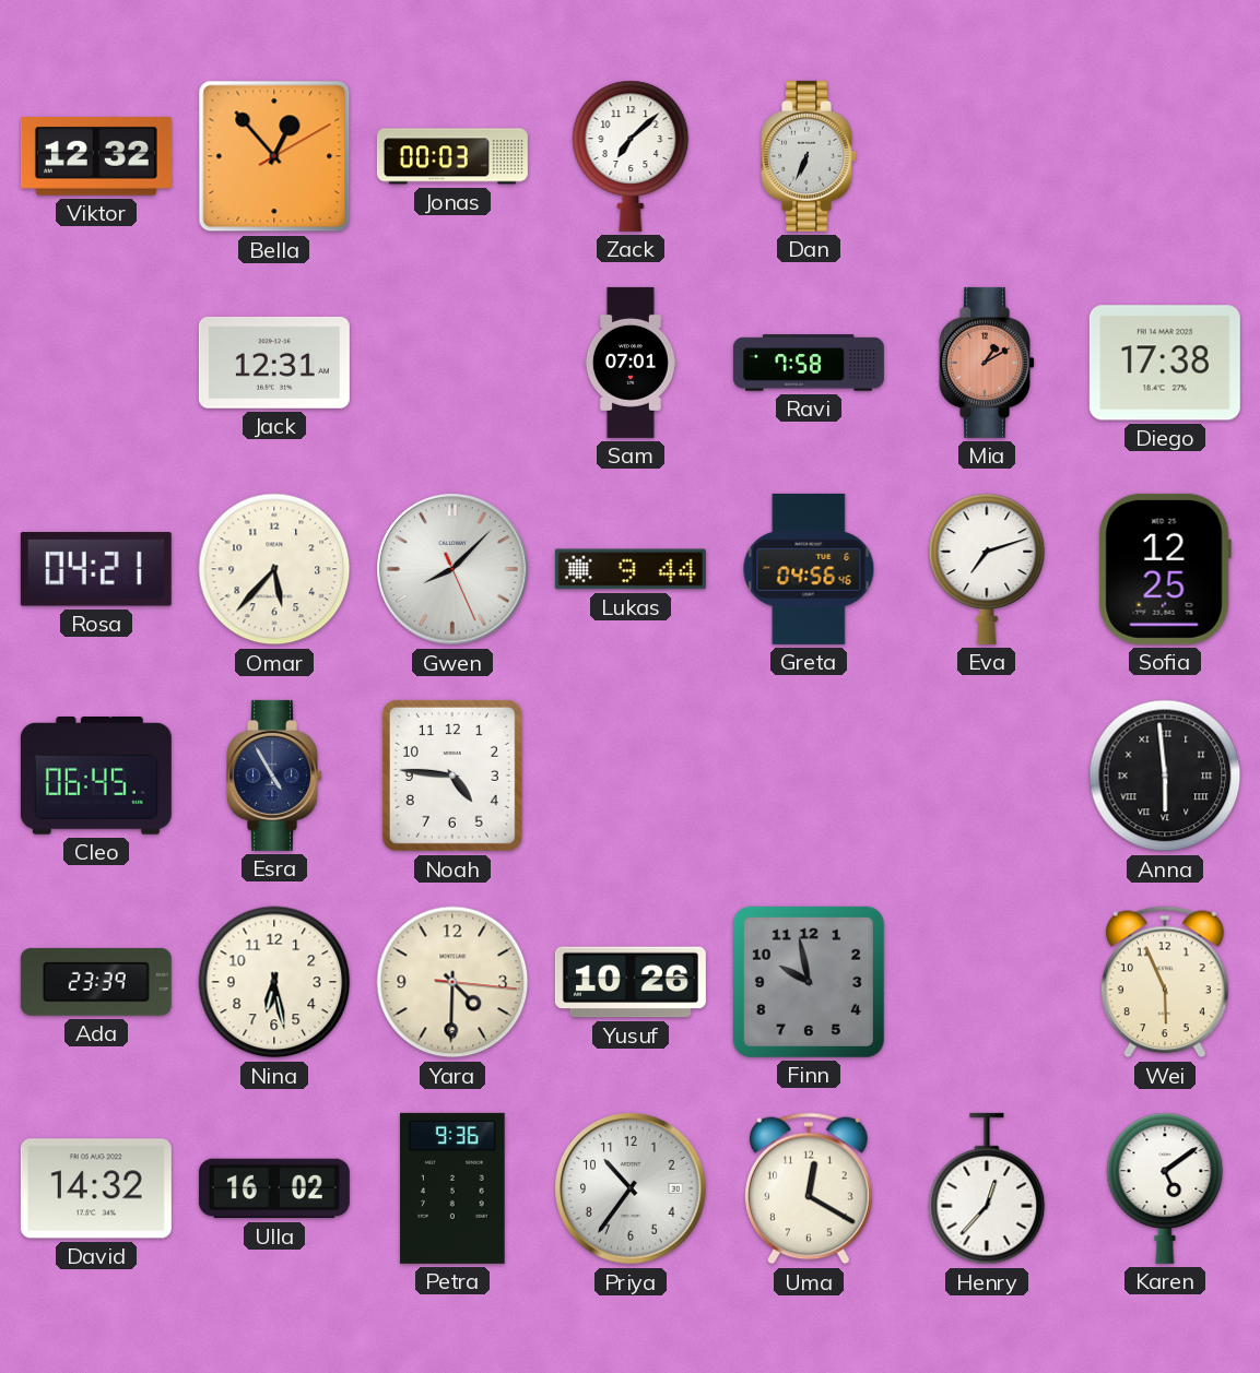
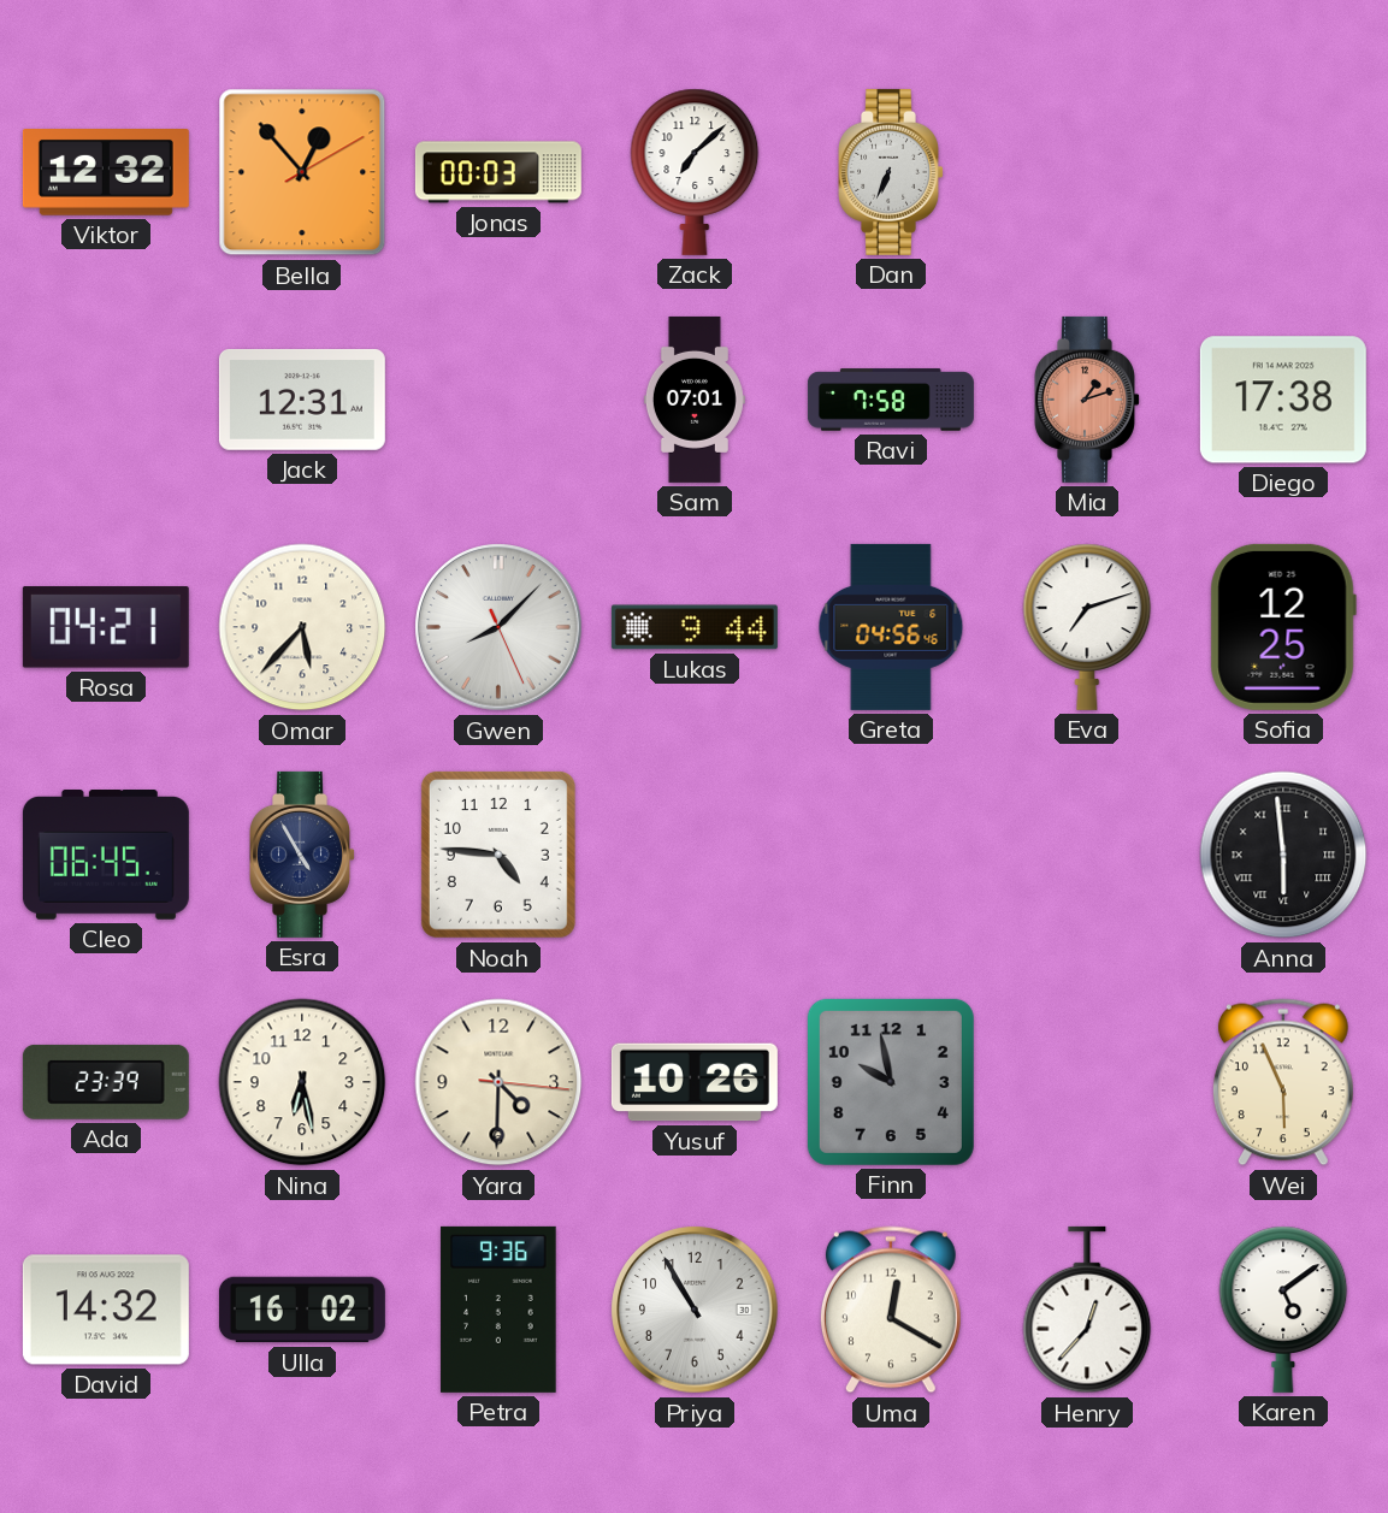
Mia: 1:10 -> 1:12 (1088, 400)
Priya: 10:36 -> 10:55 (695, 1310)
